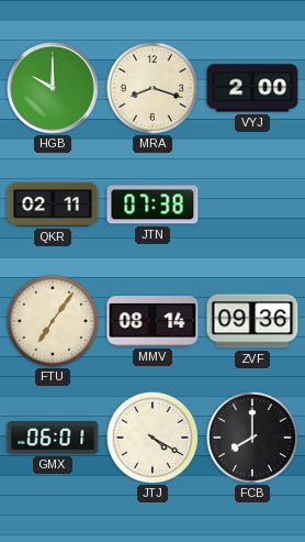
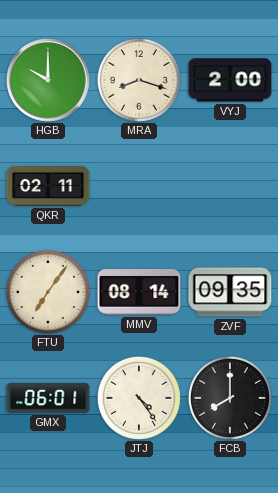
JTN: 07:38 -> none (152, 204)
ZVF: 09:36 -> 09:35 (230, 292)
JTJ: 4:20 -> 4:24 (139, 398)
